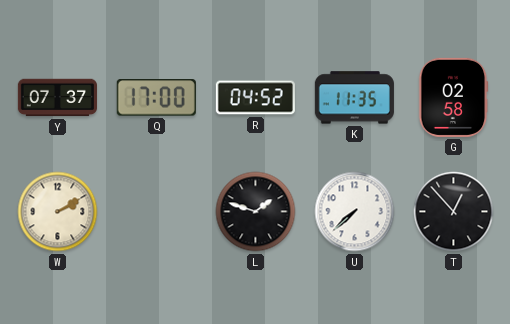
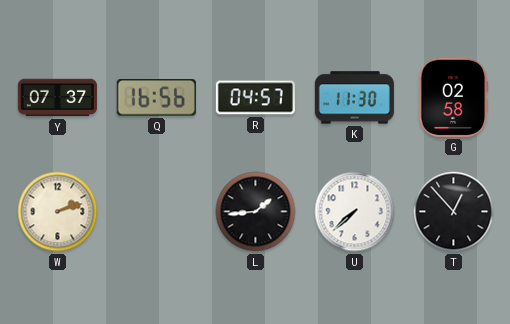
Q: 17:00 -> 16:56 (156, 98)
R: 04:52 -> 04:57 (255, 98)
K: 11:35 -> 11:30 (354, 98)
W: 2:10 -> 2:12 (58, 212)
L: 1:48 -> 1:44 (256, 212)
